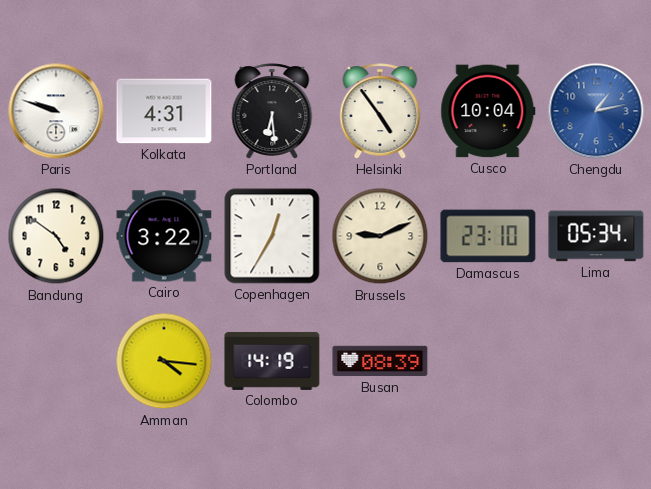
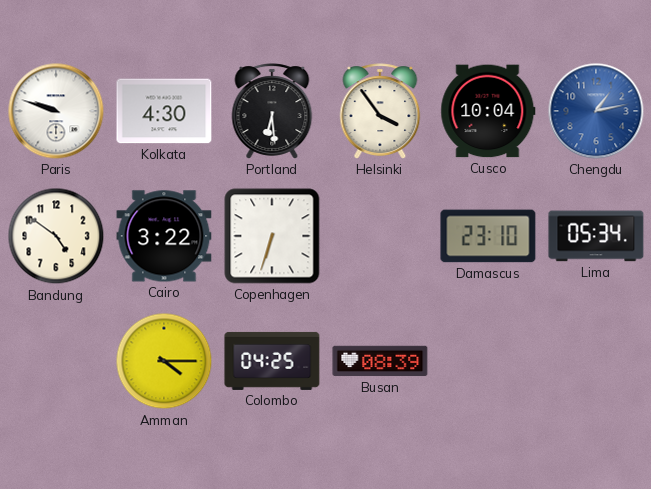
Kolkata: 4:31 -> 4:30 (164, 111)
Helsinki: 4:54 -> 3:54 (380, 111)
Copenhagen: 12:35 -> 6:33 (272, 236)
Brussels: 9:11 -> none (380, 236)
Amman: 4:16 -> 4:15 (164, 361)
Colombo: 14:19 -> 04:25 (272, 361)
